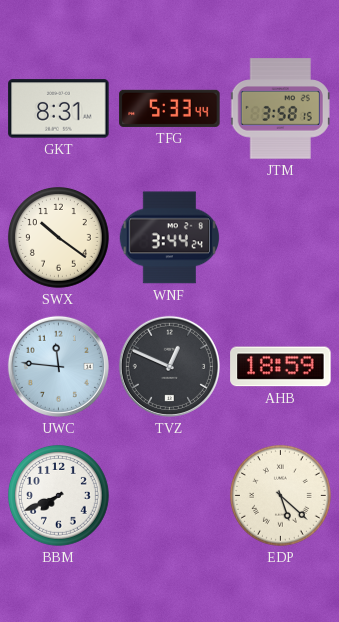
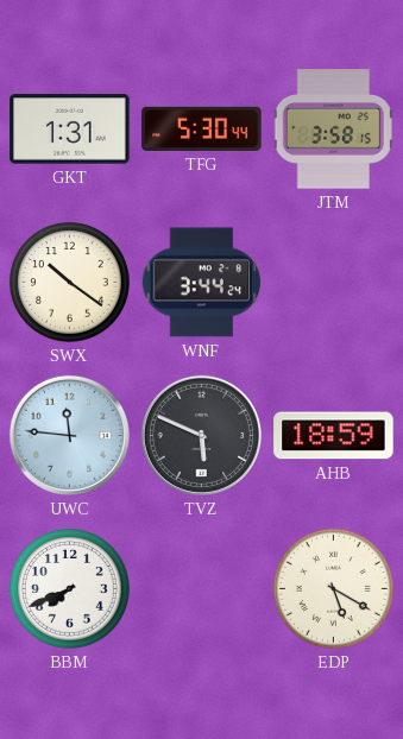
GKT: 8:31 -> 1:31 (70, 130)
TFG: 5:33 -> 5:30 (202, 128)
TVZ: 12:49 -> 5:49 (201, 435)
EDP: 5:22 -> 5:20 (333, 588)
